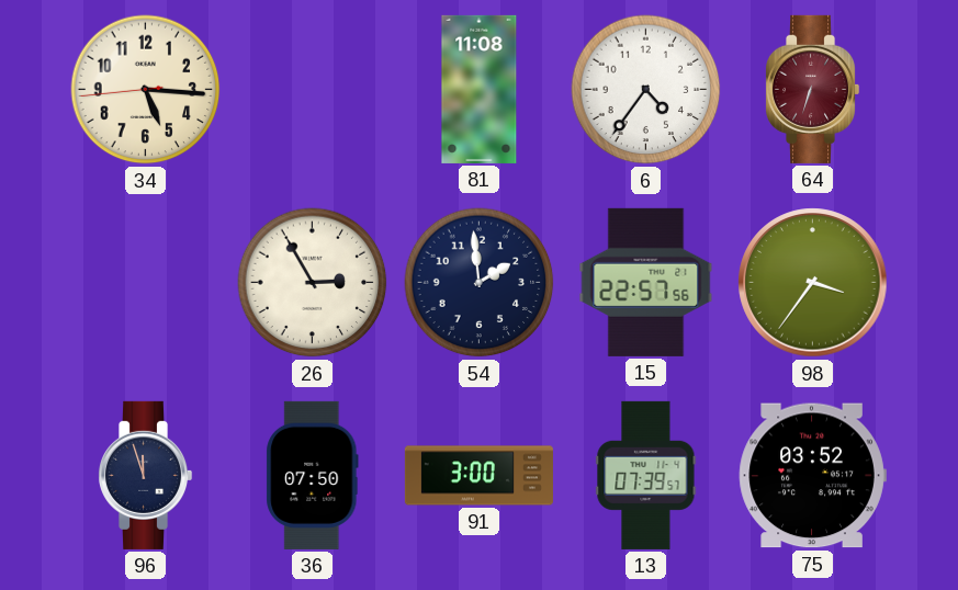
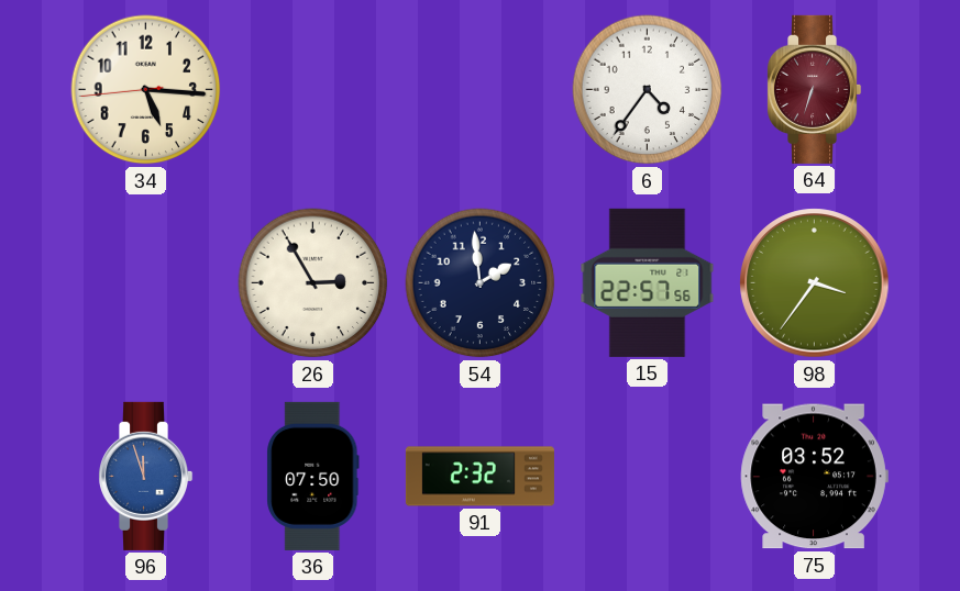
81: 11:08 -> none (480, 89)
96 dial: navy -> blue (146, 476)
91: 3:00 -> 2:32 (479, 477)
13: 07:39 -> none (646, 475)
